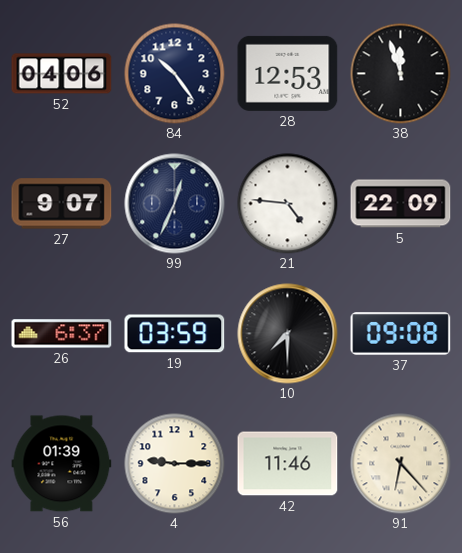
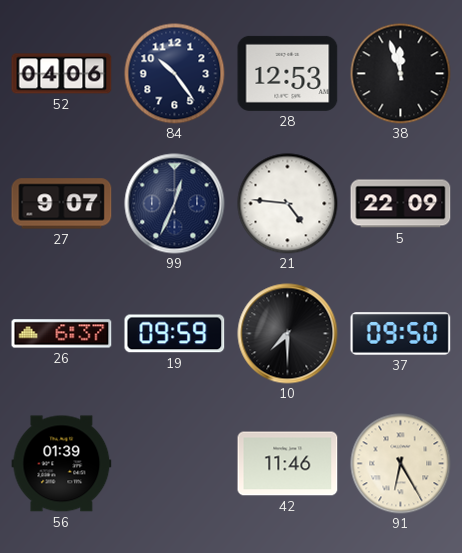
19: 03:59 -> 09:59 (175, 334)
37: 09:08 -> 09:50 (401, 334)
4: 9:15 -> none (175, 464)
91: 6:23 -> 6:25 (401, 464)
